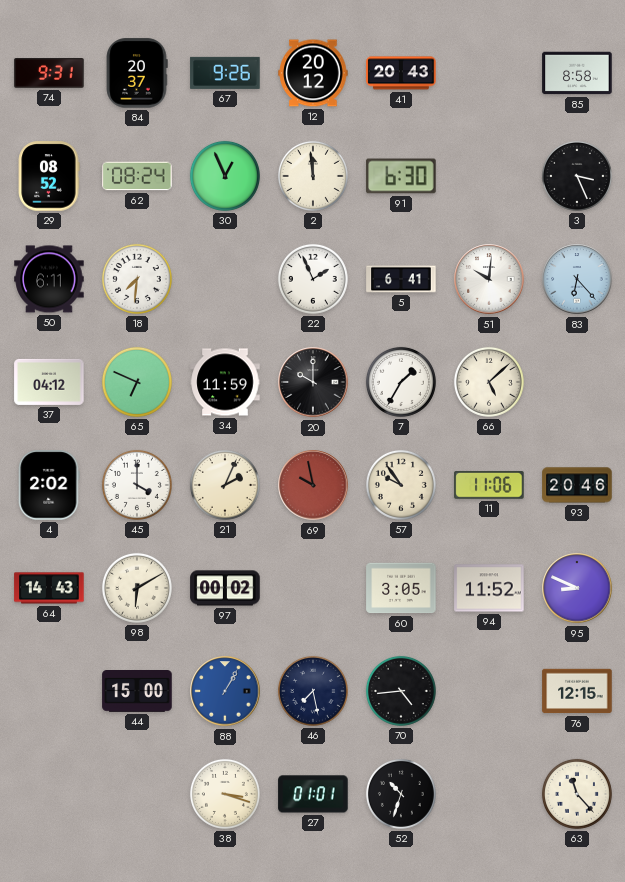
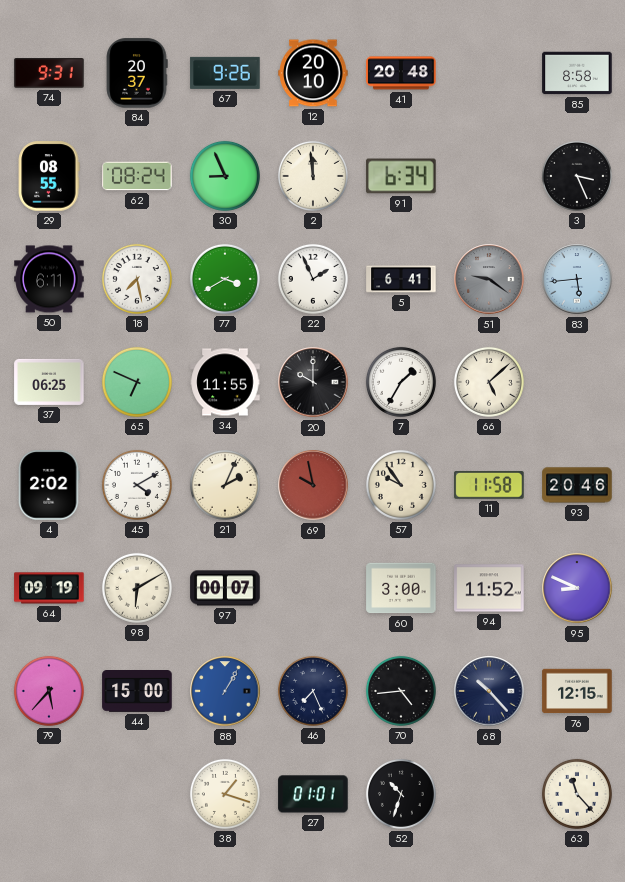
12: 20:12 -> 20:10 (313, 73)
41: 20:43 -> 20:48 (401, 73)
29: 08:52 -> 08:55 (49, 176)
30: 12:56 -> 8:56 (225, 176)
91: 6:30 -> 6:34 (401, 176)
18: 7:31 -> 7:28 (137, 279)
77: none -> 3:40 (225, 279)
51: 10:01 -> 9:21 (489, 279)
51 dial: white -> grey (489, 279)
83: 6:23 -> 5:44 (577, 279)
37: 04:12 -> 06:25 (49, 382)
34: 11:59 -> 11:55 (225, 382)
45: 4:00 -> 4:10 (137, 485)
11: 11:06 -> 11:58 (489, 485)
64: 14:43 -> 09:19 (49, 588)
97: 00:02 -> 00:07 (225, 588)
60: 3:05 -> 3:00 (401, 588)
79: none -> 5:37 (49, 691)
46: 7:28 -> 7:26 (313, 691)
68: none -> 10:23 (489, 691)
38: 3:18 -> 1:18 (225, 794)
